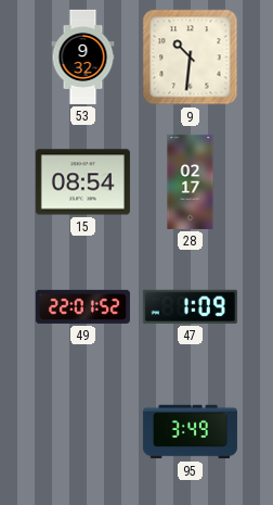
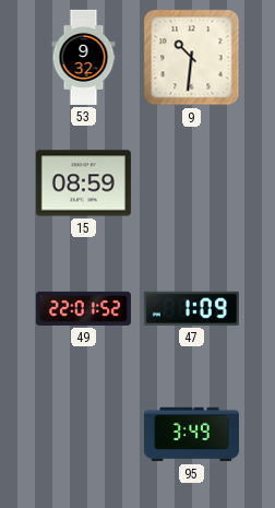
15: 08:54 -> 08:59 (83, 184)
28: 02:17 -> none (191, 181)
